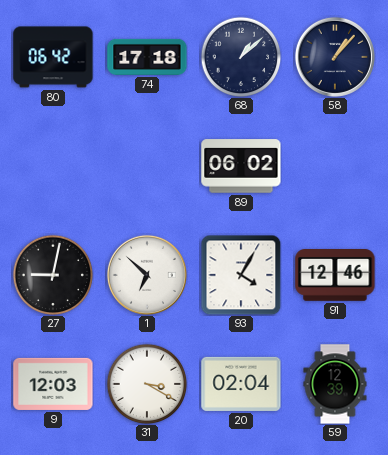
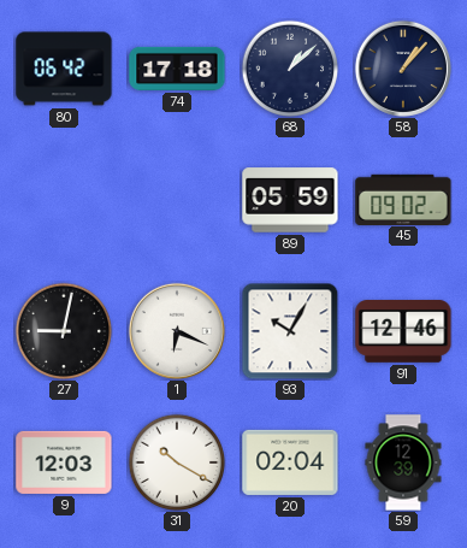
89: 06:02 -> 05:59 (290, 200)
45: none -> 09:02 (403, 199)
1: 6:52 -> 6:19 (177, 331)
93: 4:05 -> 10:05 (290, 331)
31: 3:20 -> 10:20 (177, 462)
